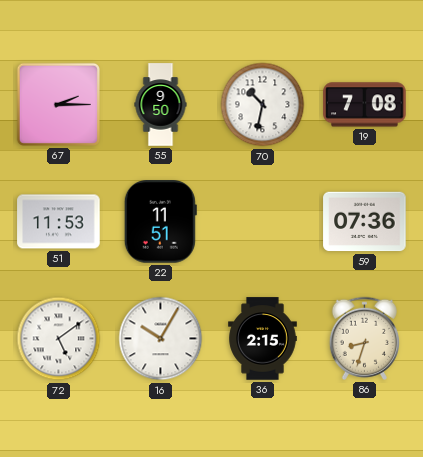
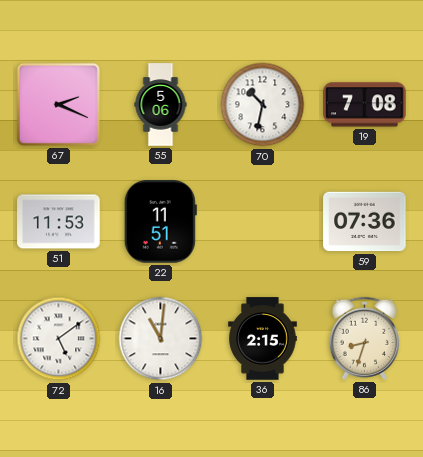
67: 2:15 -> 2:19 (58, 104)
55: 9:50 -> 5:06 (161, 105)
16: 10:05 -> 11:01 (161, 339)
